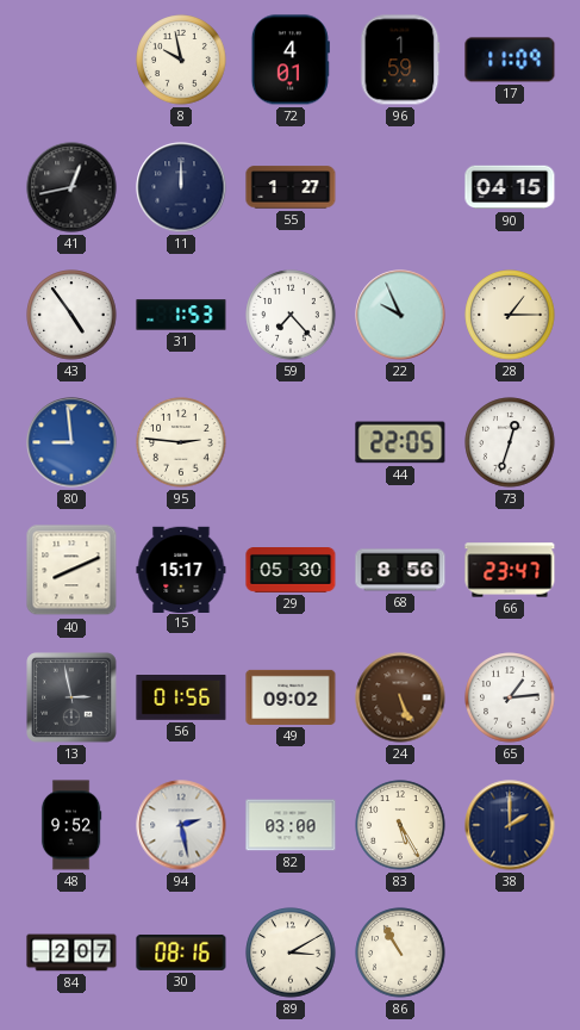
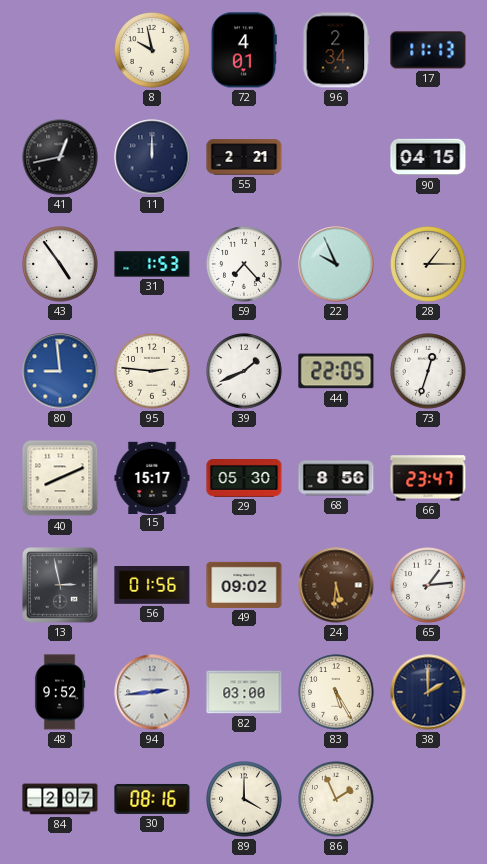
96: 1:59 -> 2:34 (336, 50)
17: 11:09 -> 11:13 (428, 50)
55: 1:27 -> 2:21 (244, 157)
39: none -> 1:41 (244, 371)
24: 5:26 -> 5:31 (336, 585)
94: 2:28 -> 2:44 (152, 692)
89: 3:10 -> 4:00 (244, 799)
86: 10:55 -> 1:56 (336, 799)
